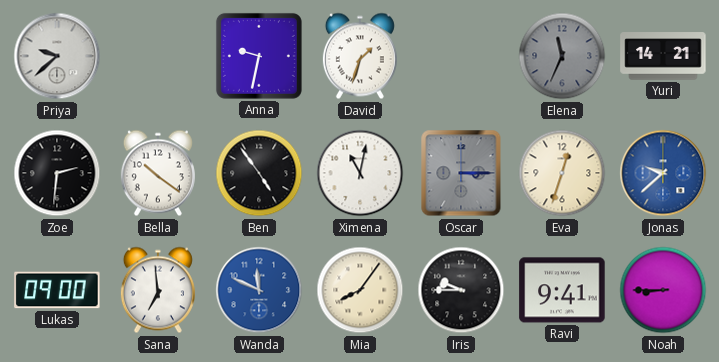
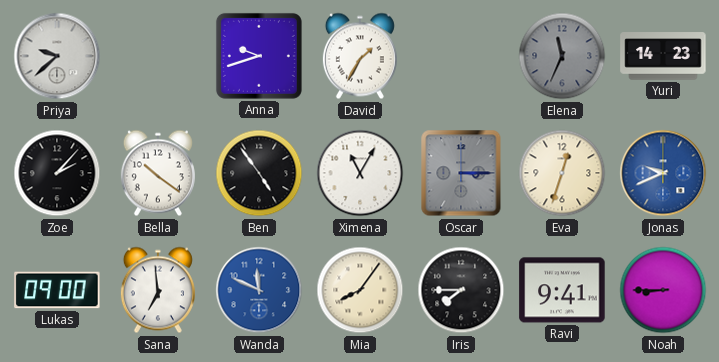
Anna: 9:32 -> 9:42 (259, 56)
David: 1:33 -> 1:35 (360, 56)
Yuri: 14:21 -> 14:23 (663, 56)
Zoe: 2:31 -> 2:07 (57, 173)
Ximena: 11:02 -> 11:05 (360, 173)
Jonas: 9:38 -> 9:41 (663, 173)
Iris: 9:45 -> 7:45 (461, 290)
